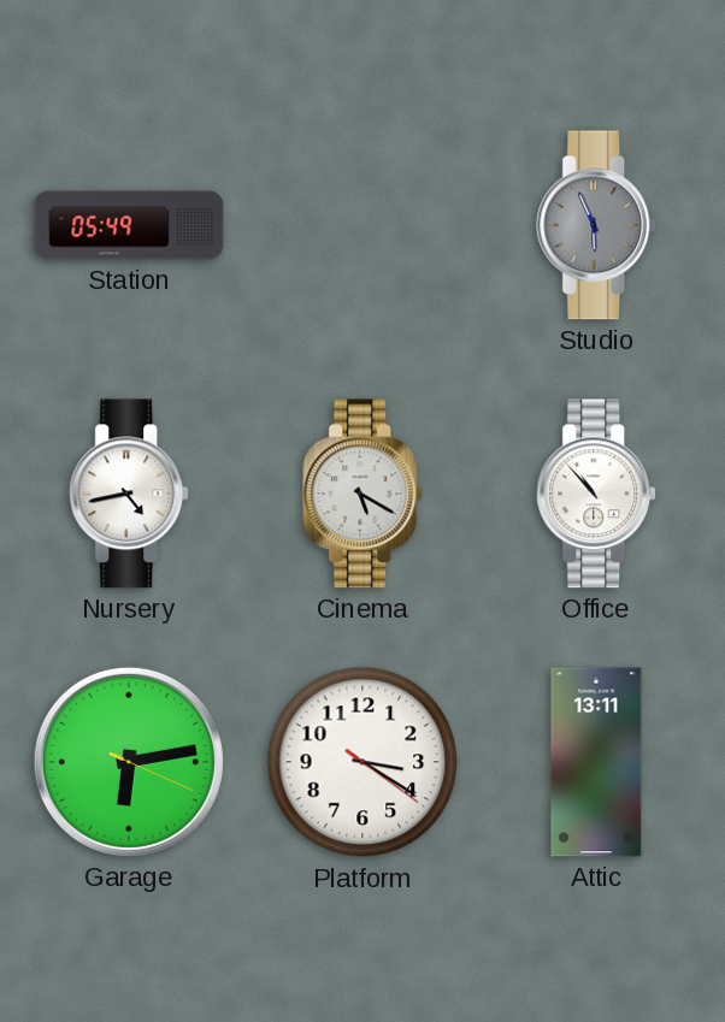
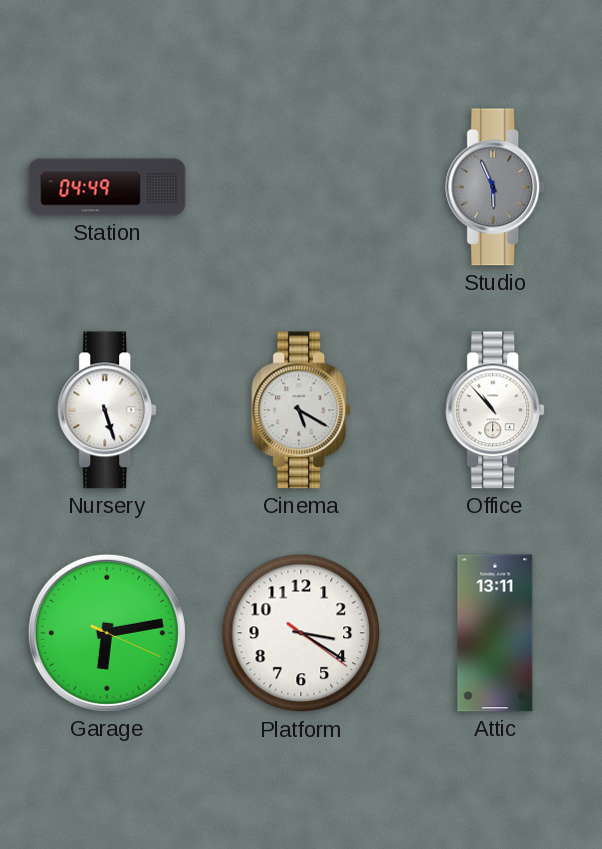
Station: 05:49 -> 04:49 (107, 187)
Nursery: 4:43 -> 5:27 (108, 410)
